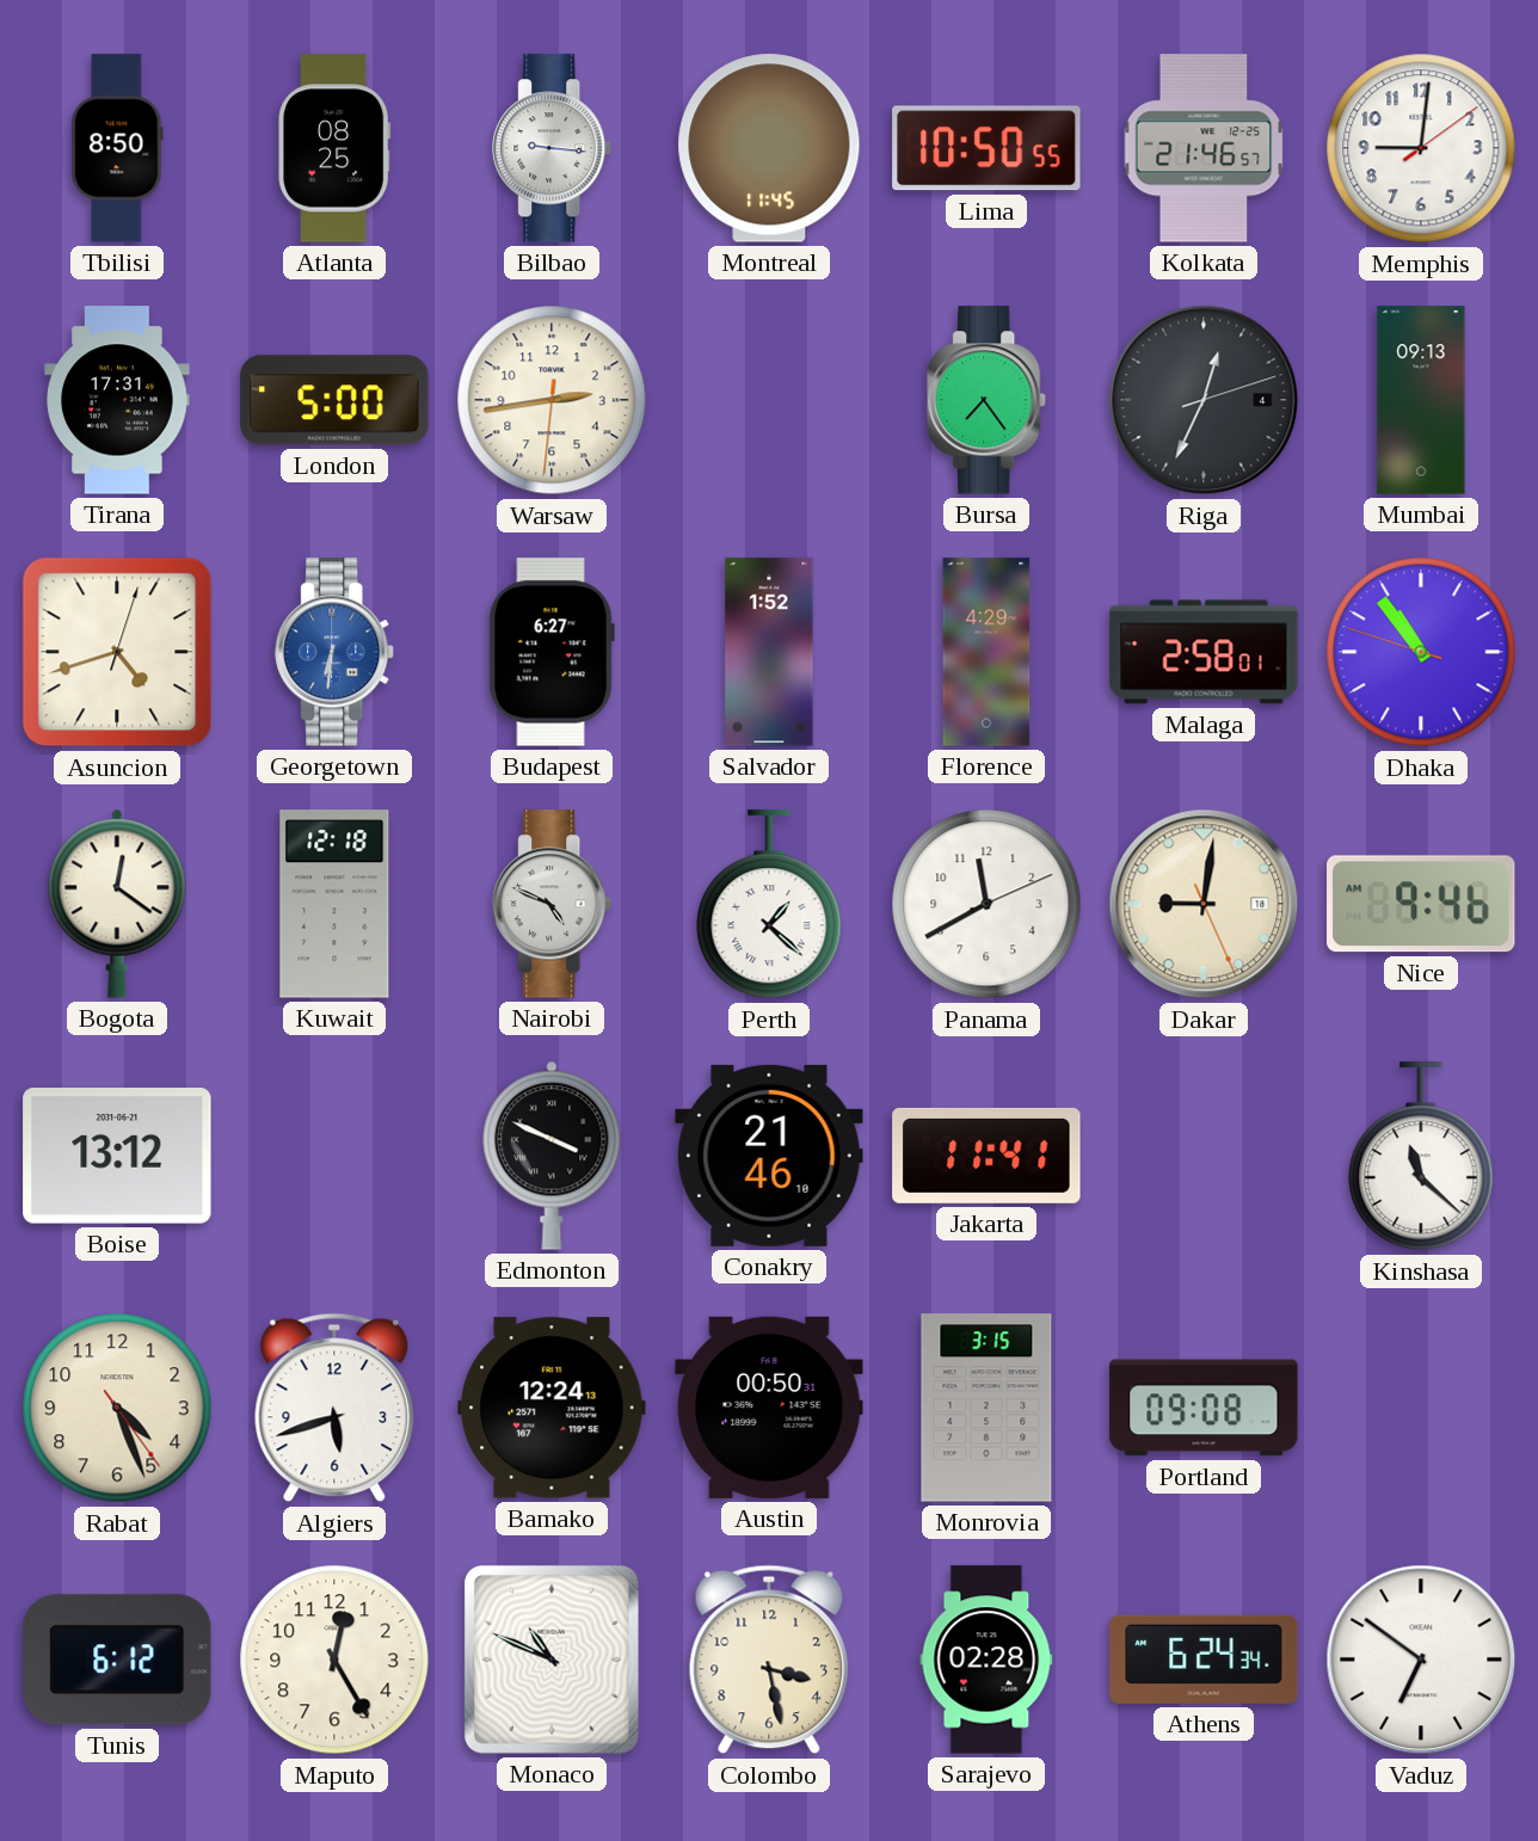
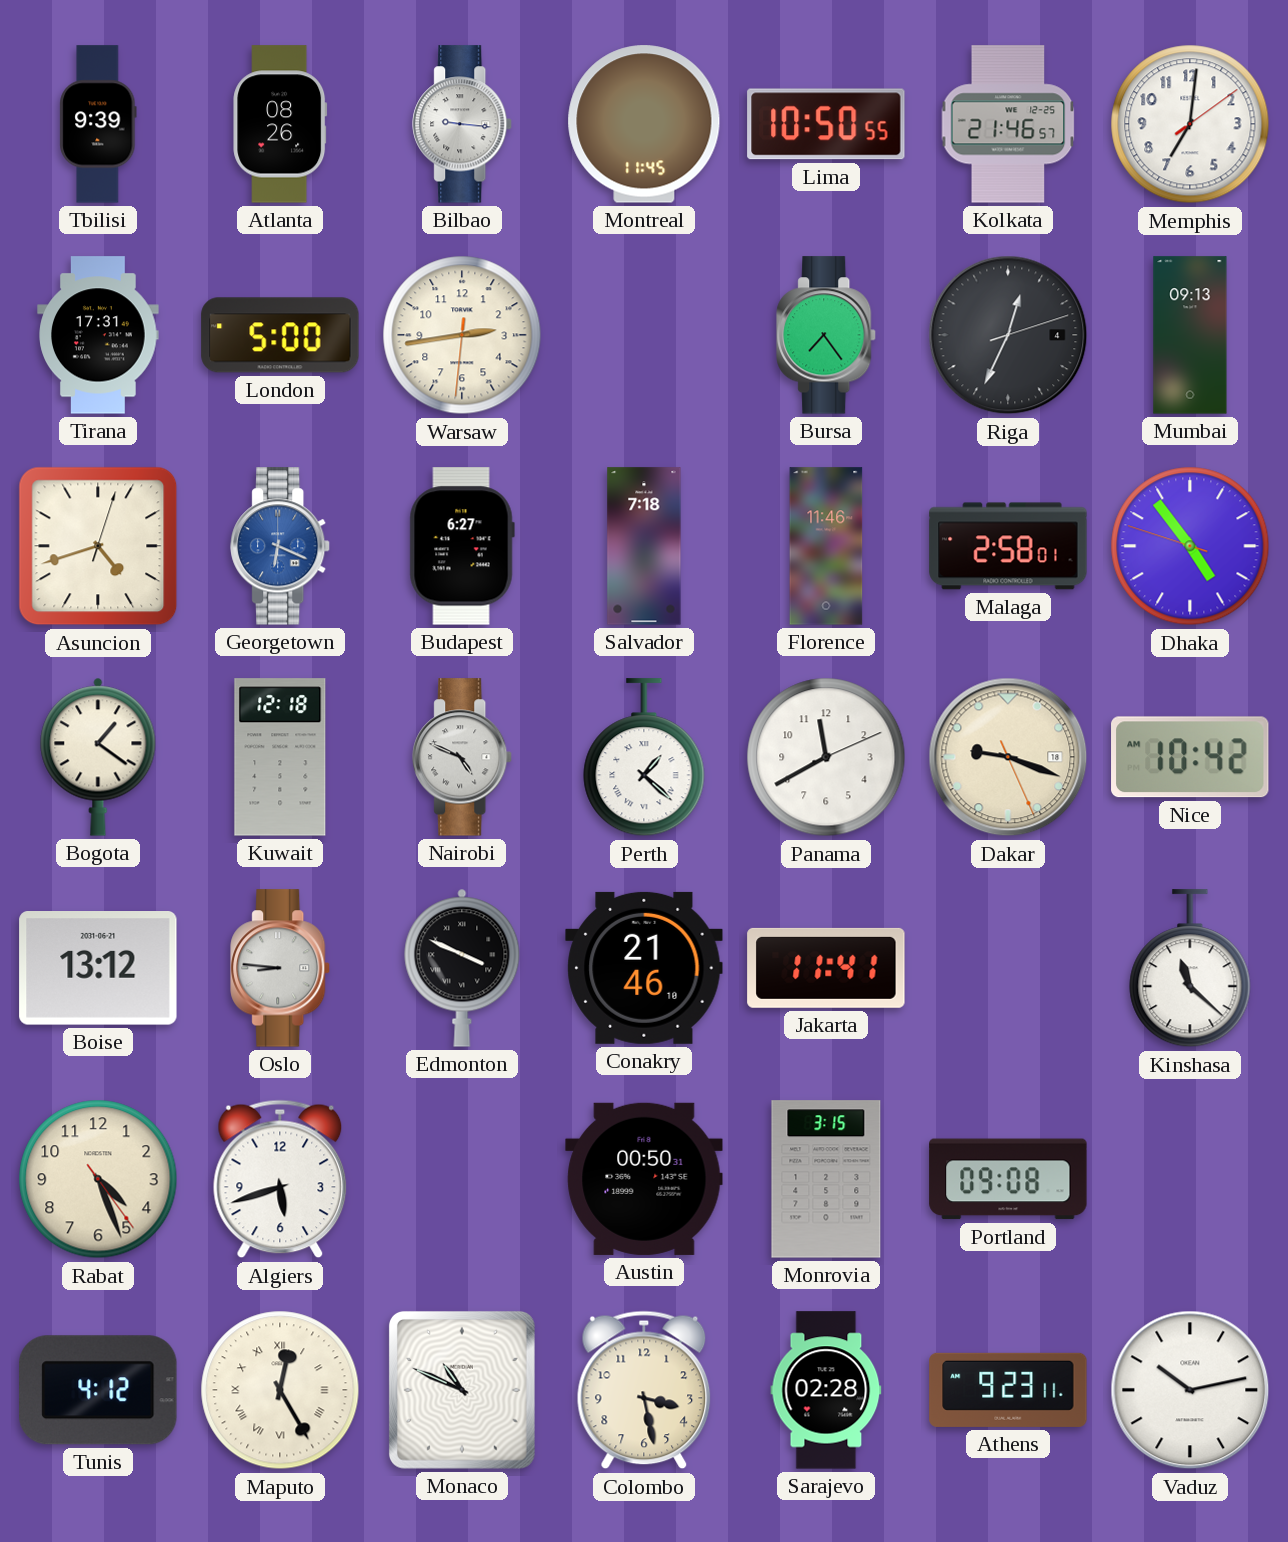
Tbilisi: 8:50 -> 9:39 (98, 124)
Atlanta: 08:25 -> 08:26 (280, 124)
Memphis: 9:01 -> 7:01 (1190, 124)
Georgetown: 6:31 -> 6:19 (281, 546)
Salvador: 1:52 -> 7:18 (644, 546)
Florence: 4:29 -> 11:46 (826, 546)
Dhaka: 10:53 -> 4:53 (1190, 546)
Bogota: 12:21 -> 1:21 (98, 757)
Dakar: 9:01 -> 9:18 (1008, 757)
Nice: 9:46 -> 10:42 (1190, 757)
Oslo: none -> 8:46 (281, 968)
Bamako: 12:24 -> none (552, 1408)
Tunis: 6:12 -> 4:12 (98, 1390)
Maputo numerals: Arabic -> Roman (280, 1390)
Athens: 6:24 -> 9:23 (1008, 1390)
Vaduz: 6:51 -> 10:13 (1190, 1390)
